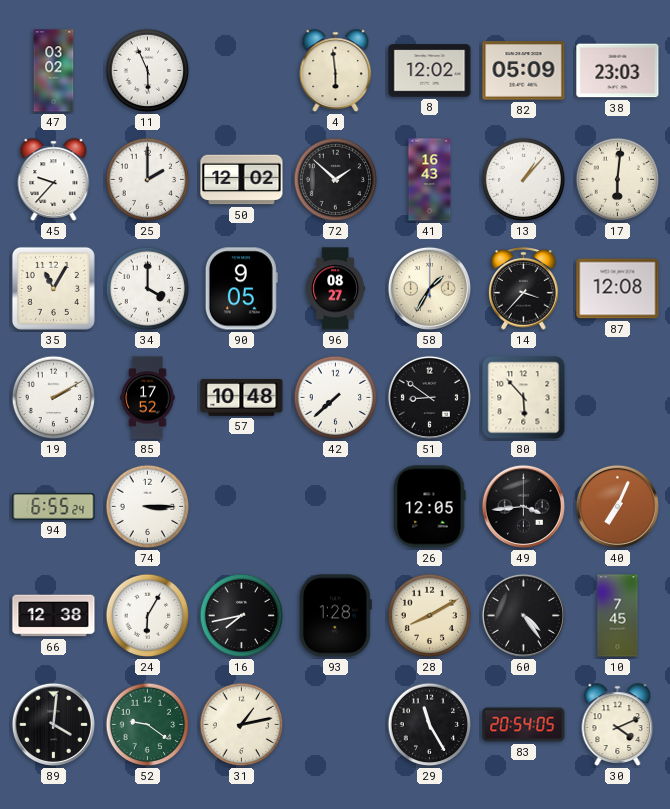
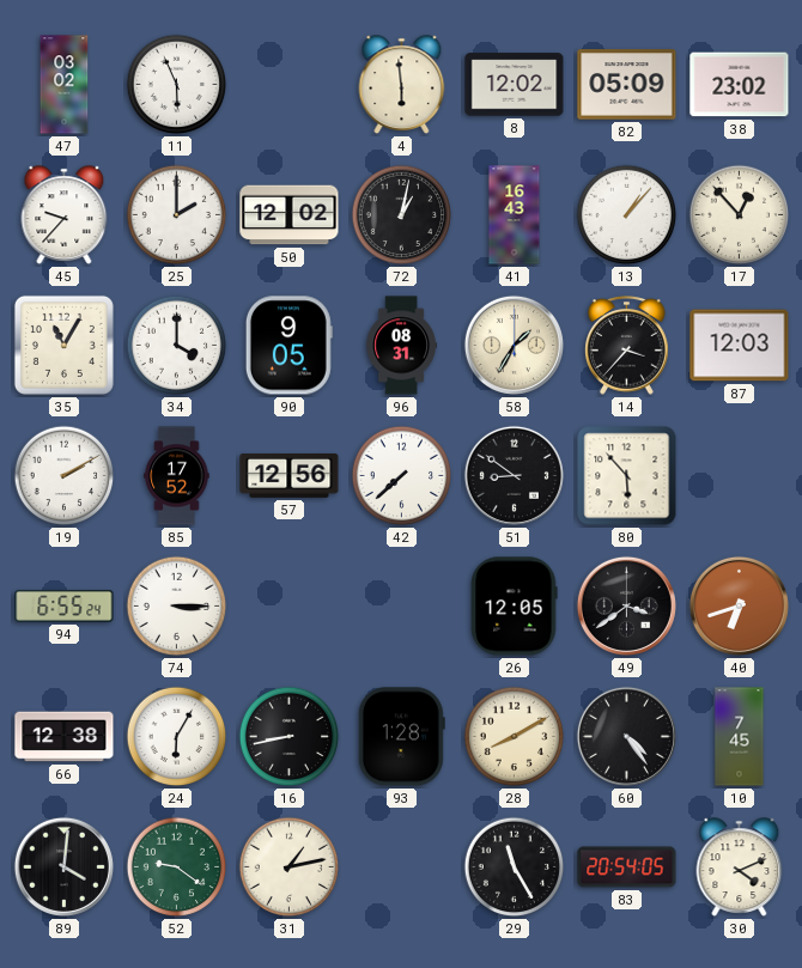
38: 23:03 -> 23:02 (740, 85)
72: 1:52 -> 1:02 (402, 215)
17: 6:01 -> 12:53 (740, 215)
96: 08:27 -> 08:31 (401, 346)
87: 12:08 -> 12:03 (740, 346)
57: 10:48 -> 12:56 (290, 475)
49: 3:44 -> 3:39 (626, 605)
40: 7:04 -> 6:42 (739, 605)
16: 7:43 -> 8:43 (290, 737)
